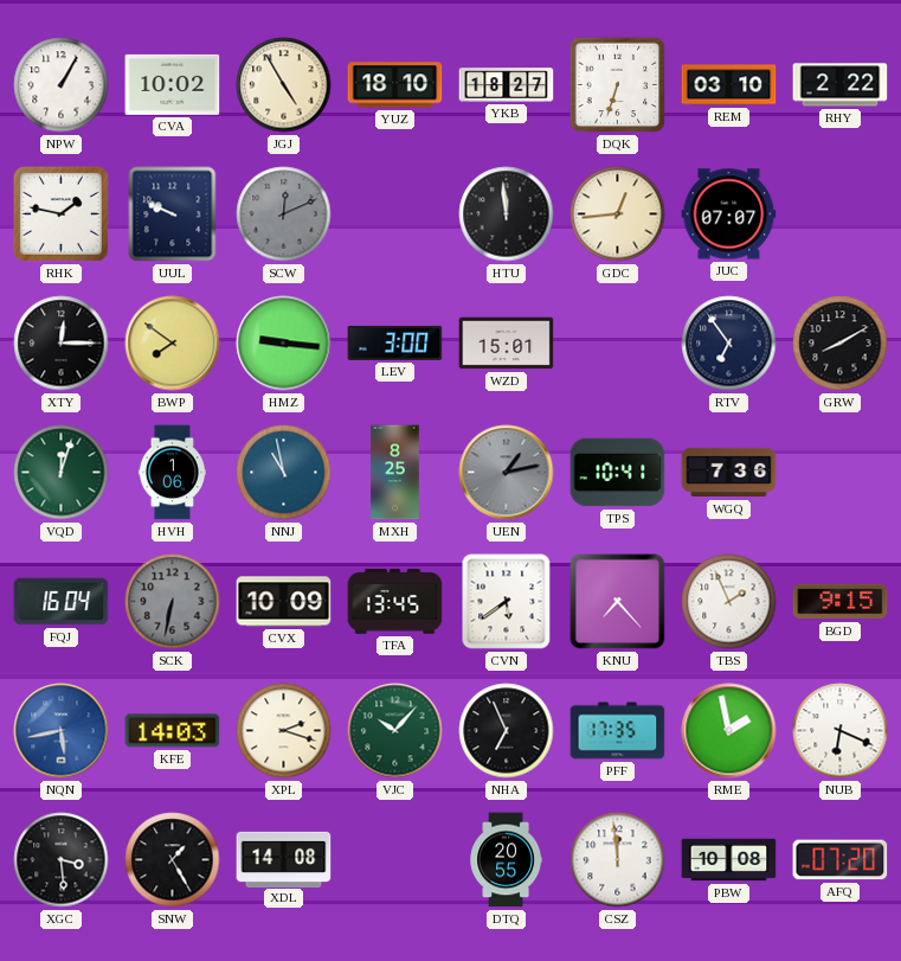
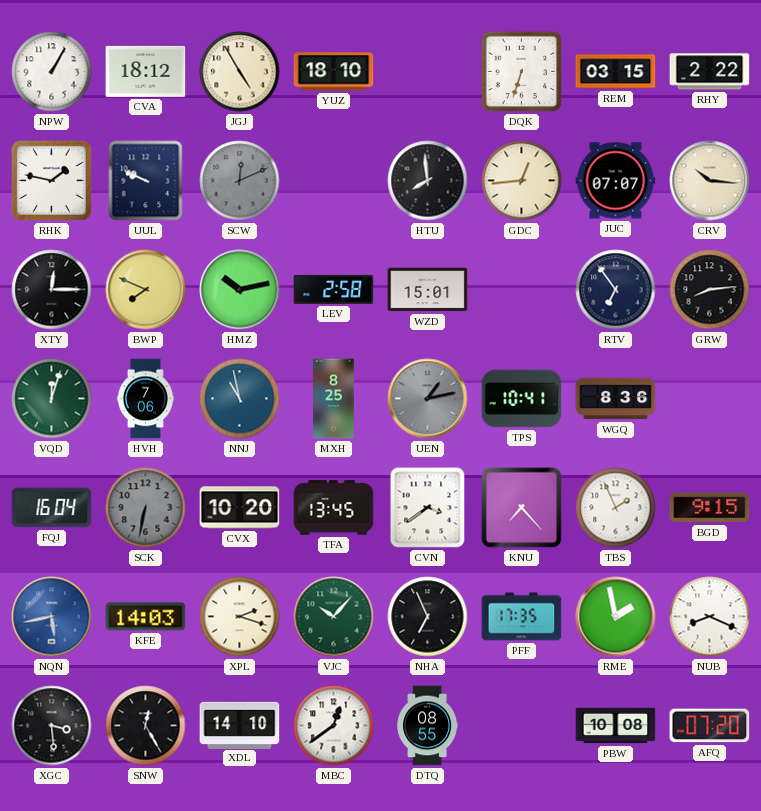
CVA: 10:02 -> 18:12 (146, 71)
YKB: 18:27 -> none (507, 85)
REM: 03:10 -> 03:15 (616, 72)
HTU: 11:59 -> 7:59 (428, 181)
CRV: none -> 10:16 (710, 181)
BWP: 7:51 -> 7:49 (146, 290)
HMZ: 9:16 -> 10:13 (240, 290)
LEV: 3:00 -> 2:58 (334, 289)
GRW: 8:10 -> 8:14 (710, 290)
HVH: 1:06 -> 7:06 (145, 399)
WGQ: 7:36 -> 8:36 (616, 399)
CVX: 10:09 -> 10:20 (240, 508)
CVN: 5:39 -> 3:39 (428, 508)
NUB: 6:19 -> 8:19 (710, 617)
SNW: 1:25 -> 12:25 (146, 726)
XDL: 14:08 -> 14:10 (240, 725)
MBC: none -> 12:39 (334, 726)
DTQ: 20:55 -> 08:55 (428, 726)
CSZ: 11:59 -> none (618, 860)
